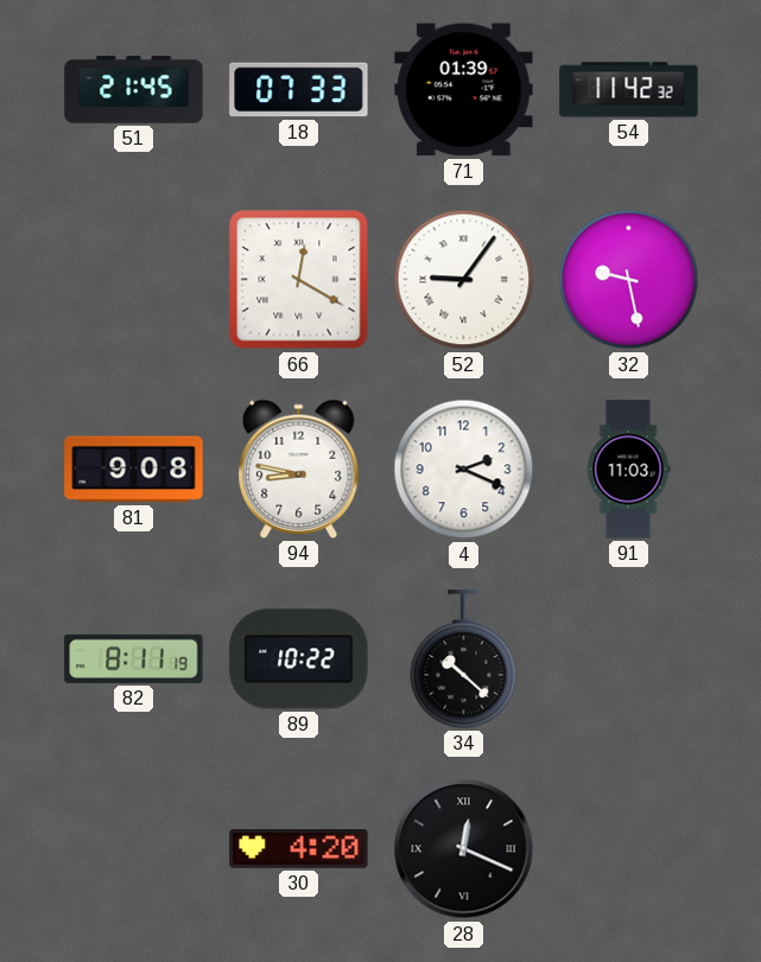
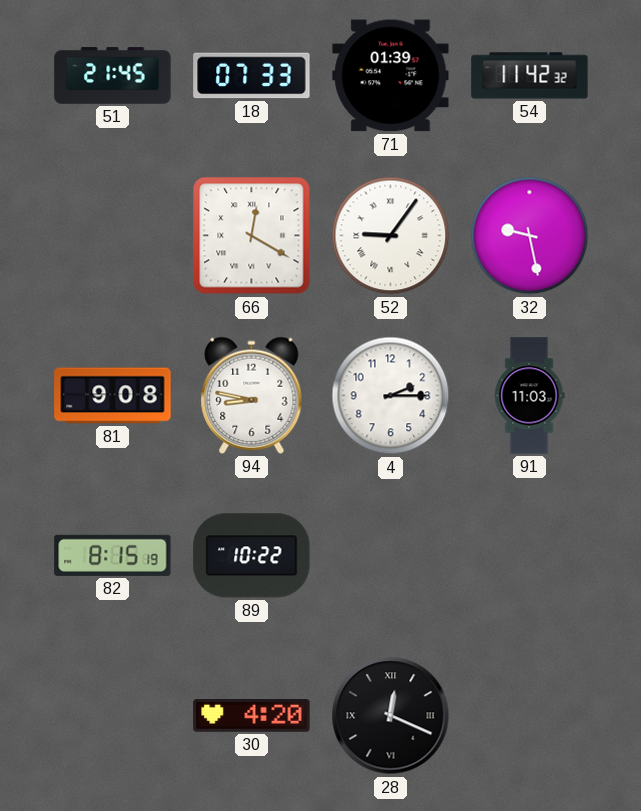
4: 2:19 -> 2:15 (391, 396)
82: 8:11 -> 8:15 (113, 555)
34: 10:22 -> none (464, 660)
